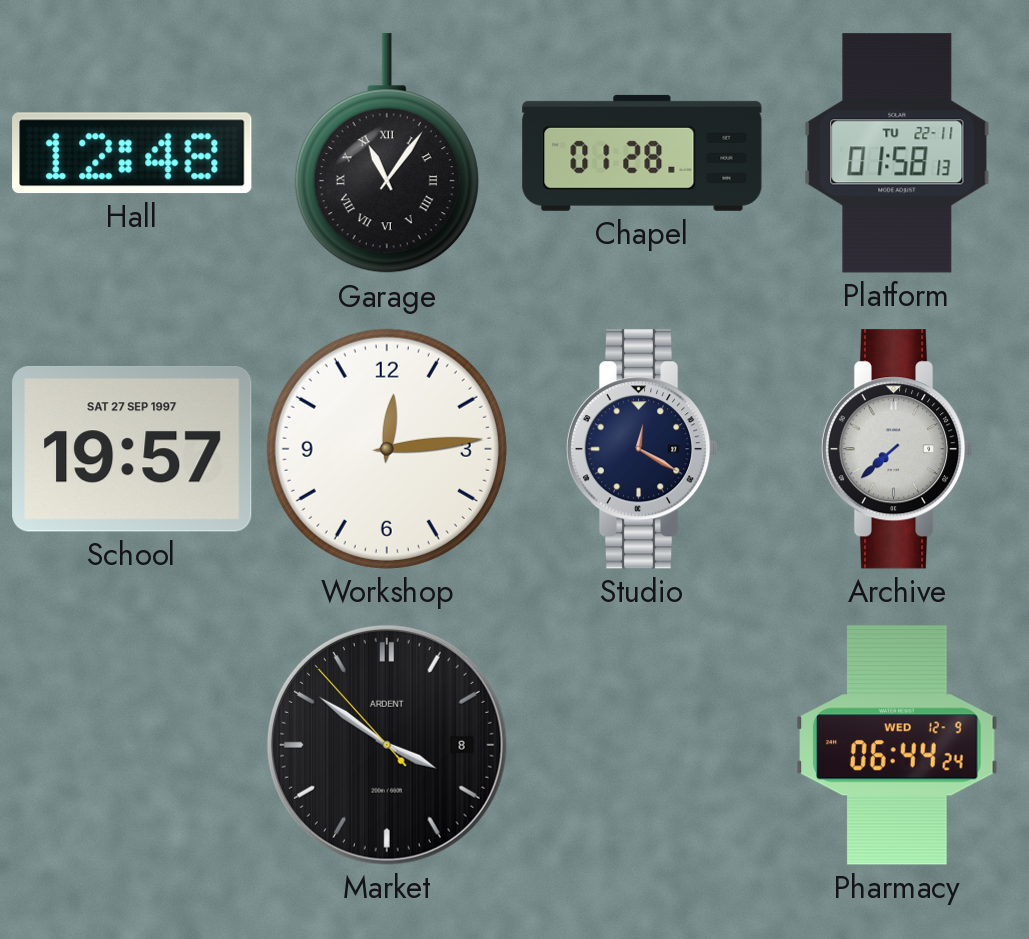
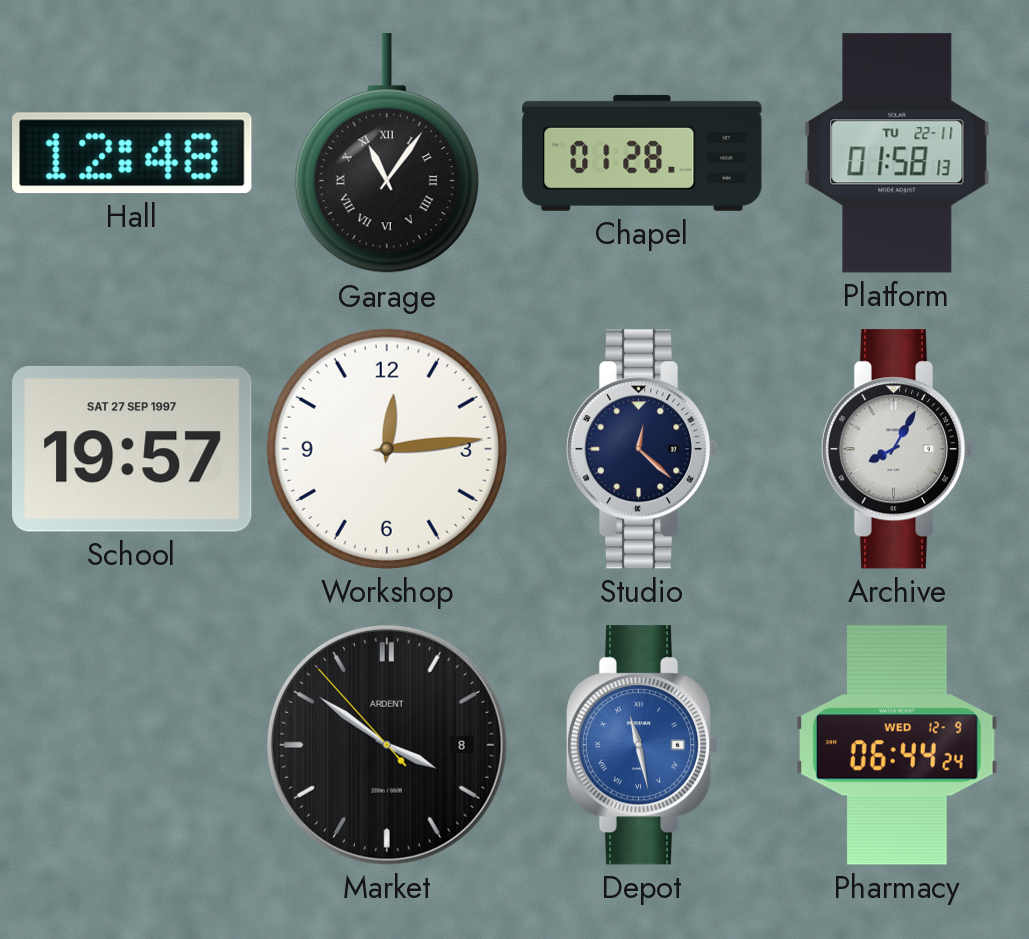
Studio: 12:20 -> 12:22 (642, 449)
Archive: 7:38 -> 8:05 (897, 449)
Depot: none -> 11:28 (642, 745)
